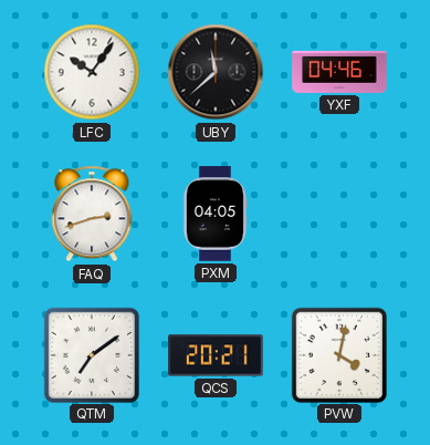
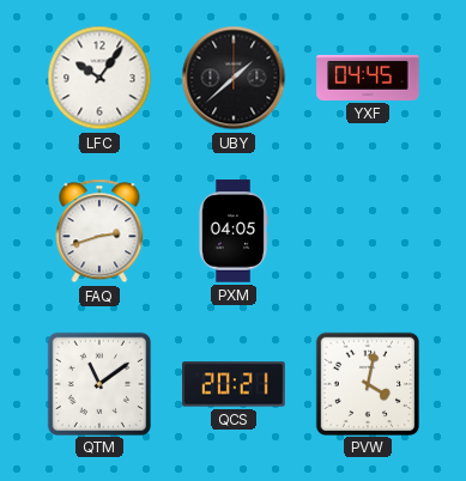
UBY: 11:38 -> 1:38 (234, 78)
YXF: 04:46 -> 04:45 (368, 78)
QTM: 7:09 -> 11:09 (98, 383)
